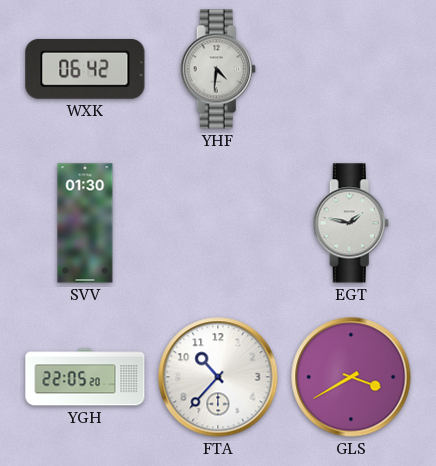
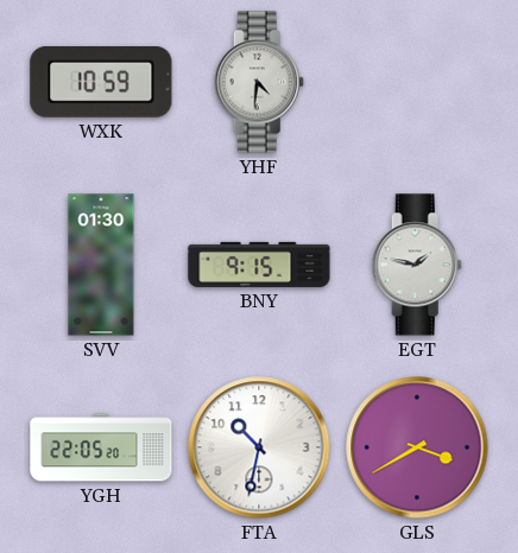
WXK: 06:42 -> 10:59 (101, 82)
BNY: none -> 9:15 (259, 265)
FTA: 10:37 -> 10:32 (259, 447)
